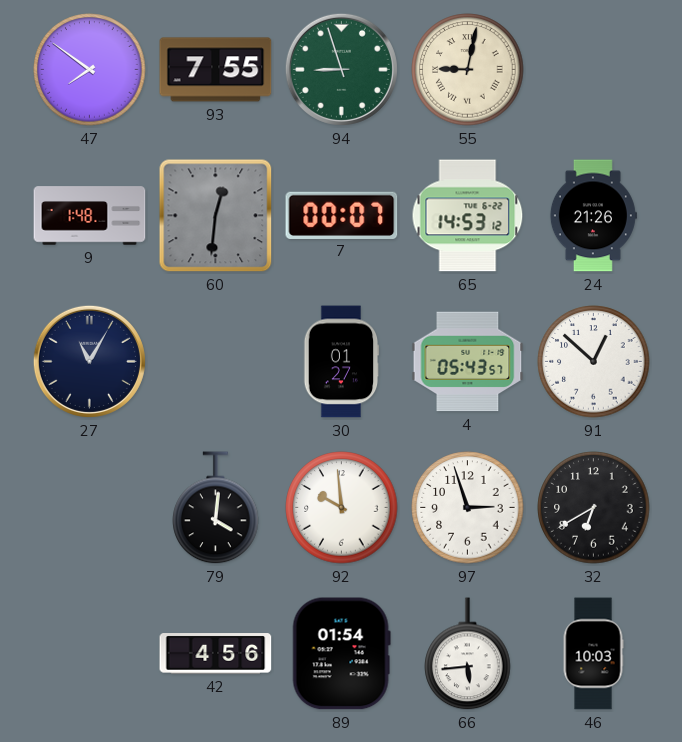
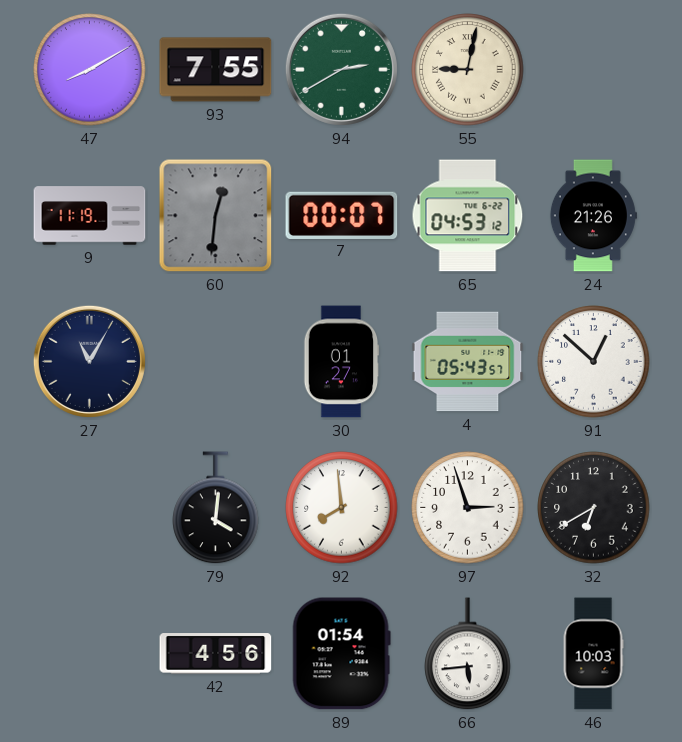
47: 7:51 -> 8:10 (90, 70)
94: 8:57 -> 2:40 (341, 69)
9: 1:48 -> 11:19 (90, 216)
65: 14:53 -> 04:53 (468, 216)
92: 9:59 -> 7:59 (342, 508)
